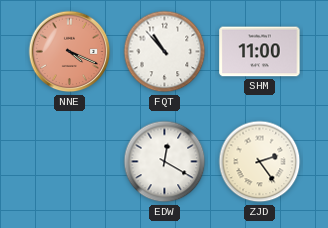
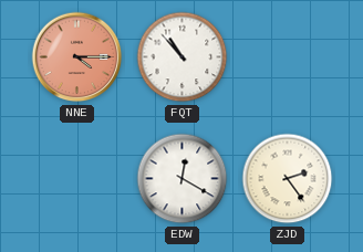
NNE: 4:19 -> 4:15 (77, 57)
SHM: 11:00 -> none (260, 52)
